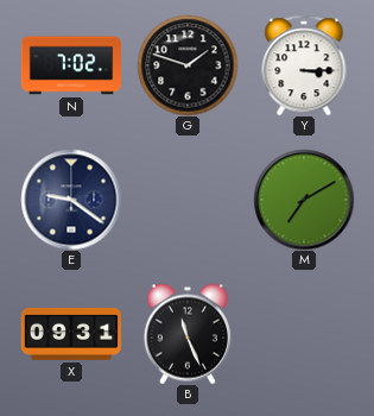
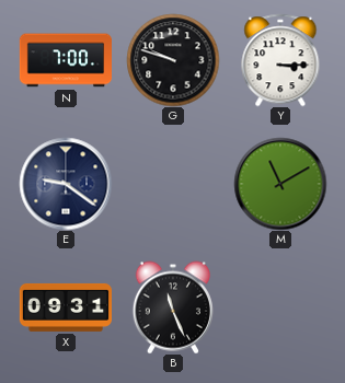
N: 7:02 -> 7:00 (65, 60)
G: 1:48 -> 9:48 (173, 60)
M: 7:10 -> 11:10 (280, 184)
